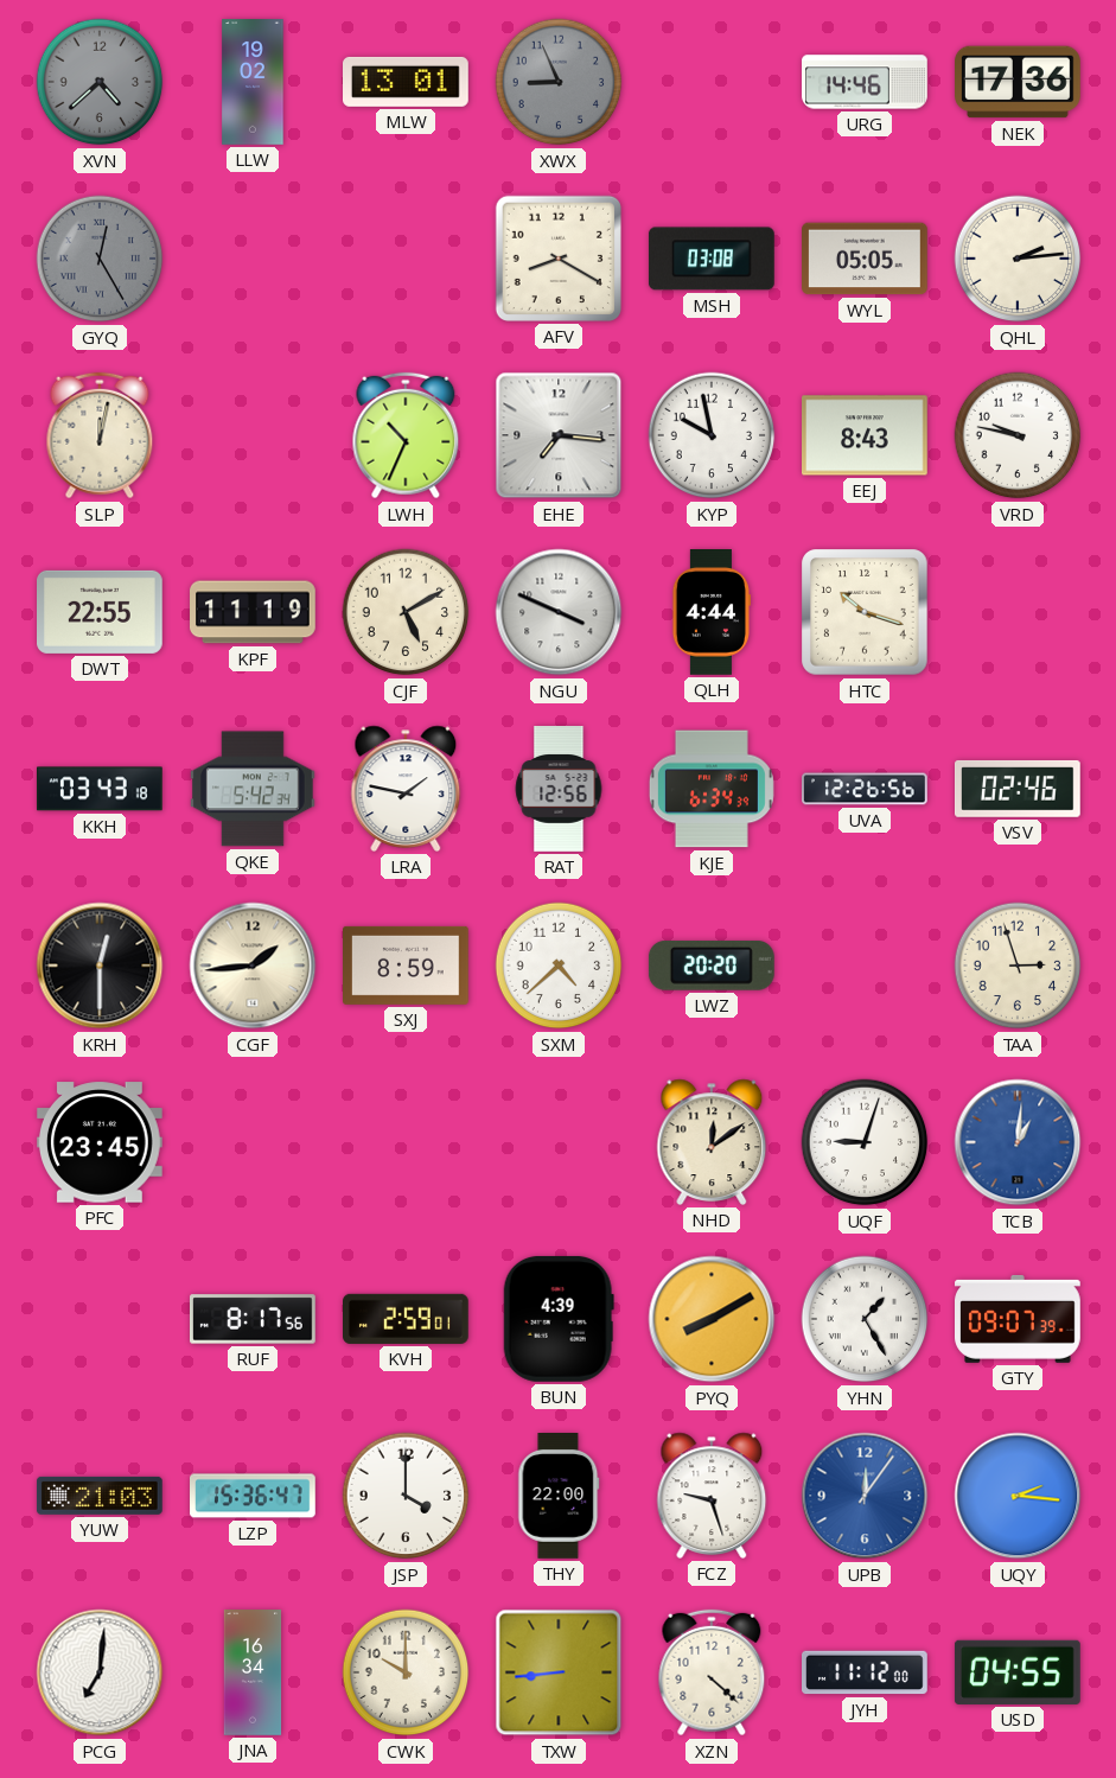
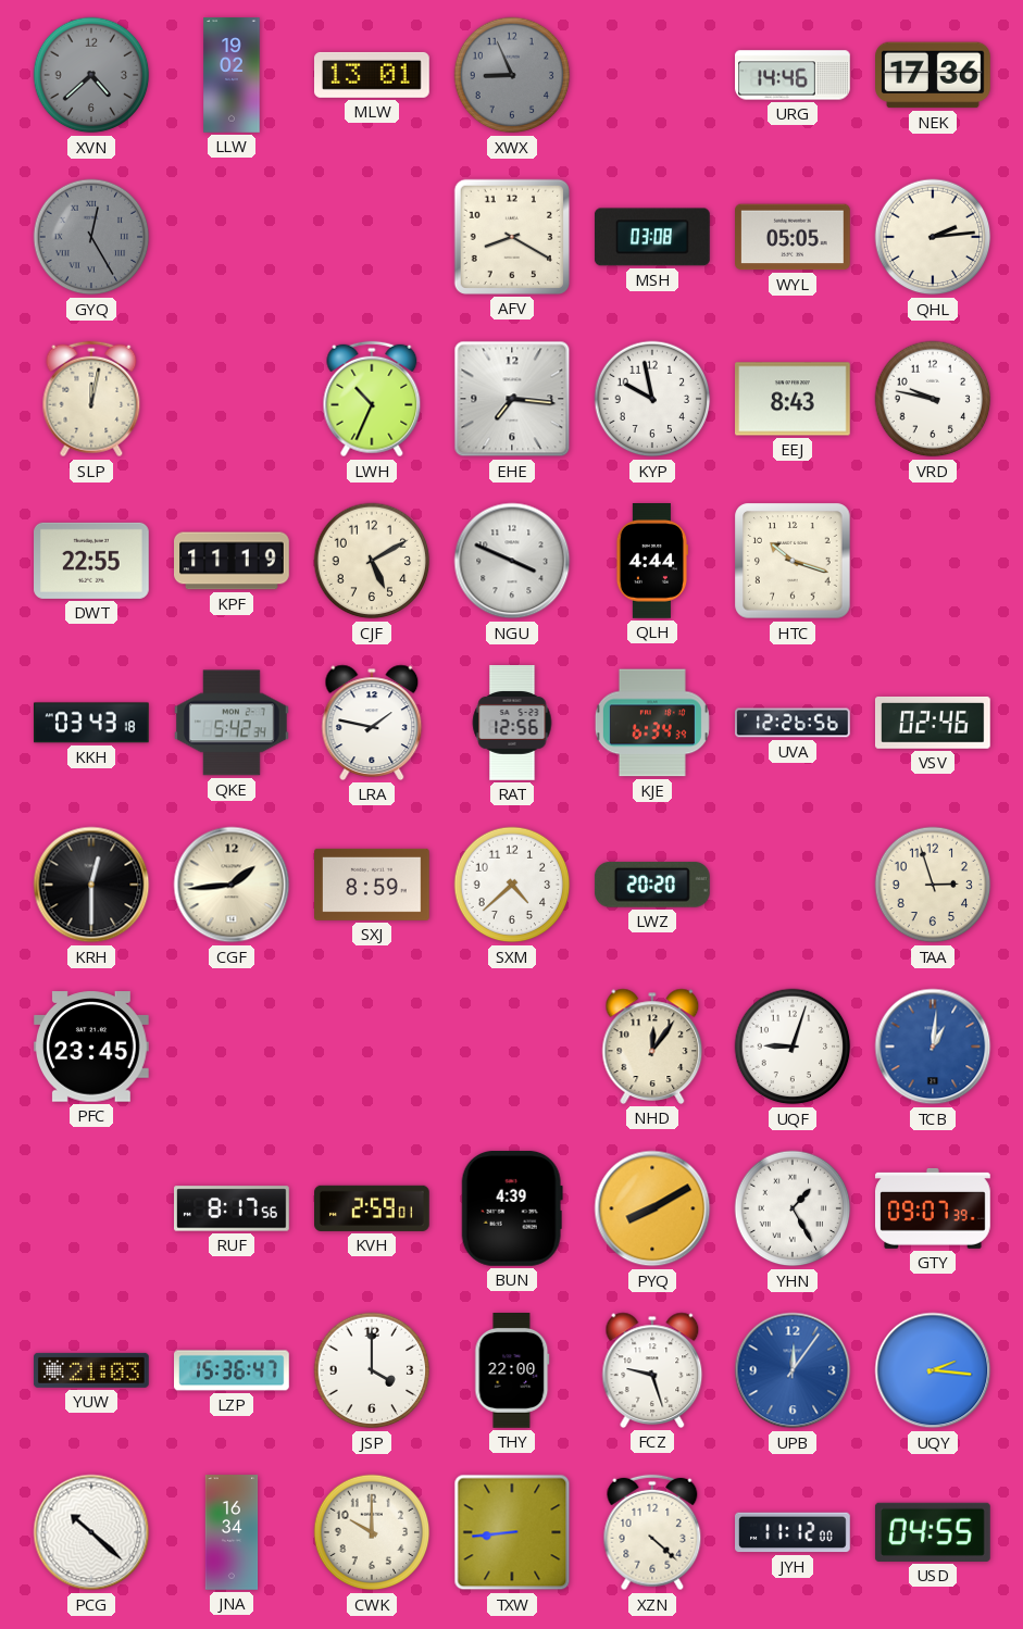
NHD: 12:09 -> 12:06 (652, 1047)
PCG: 7:01 -> 10:22 (91, 1532)
